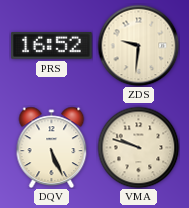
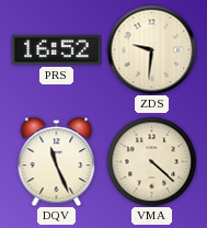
DQV: 5:26 -> 11:26 (57, 161)
VMA: 9:48 -> 4:22 (151, 161)
